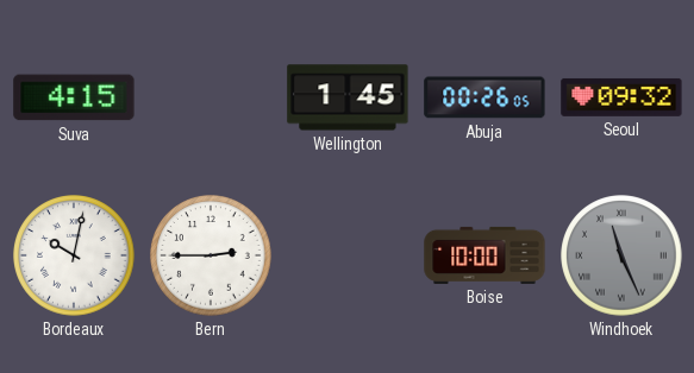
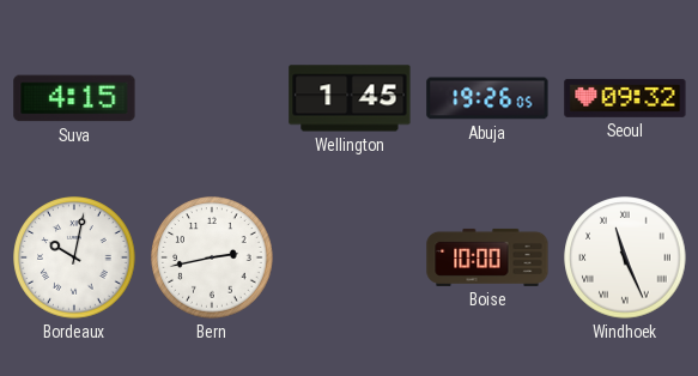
Abuja: 00:26 -> 19:26 (487, 98)
Bern: 2:45 -> 2:43 (212, 257)
Windhoek dial: grey -> white (625, 257)
